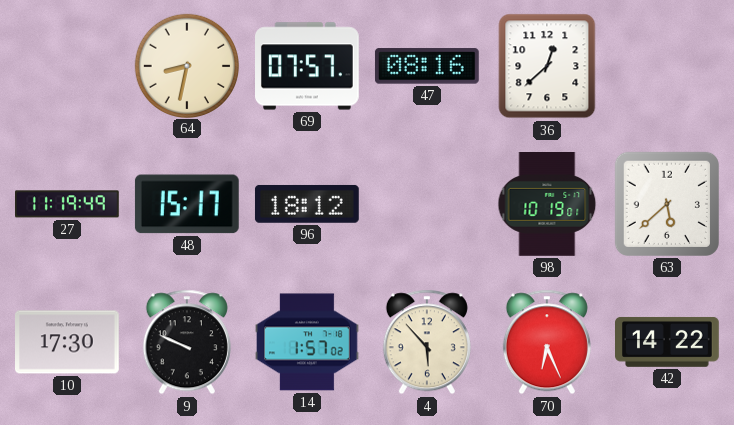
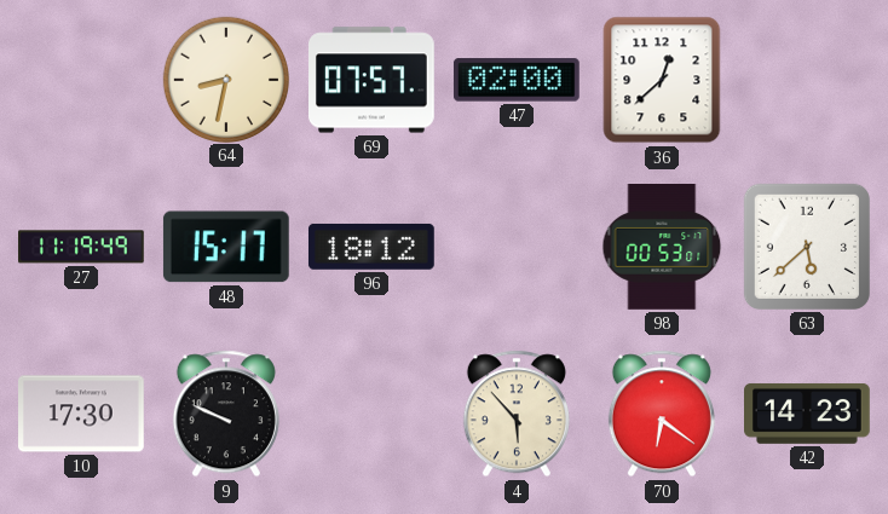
47: 08:16 -> 02:00 (517, 80)
98: 10:19 -> 00:53 (662, 248)
14: 1:57 -> none (308, 342)
70: 6:26 -> 6:21 (662, 414)
42: 14:22 -> 14:23 (808, 414)
